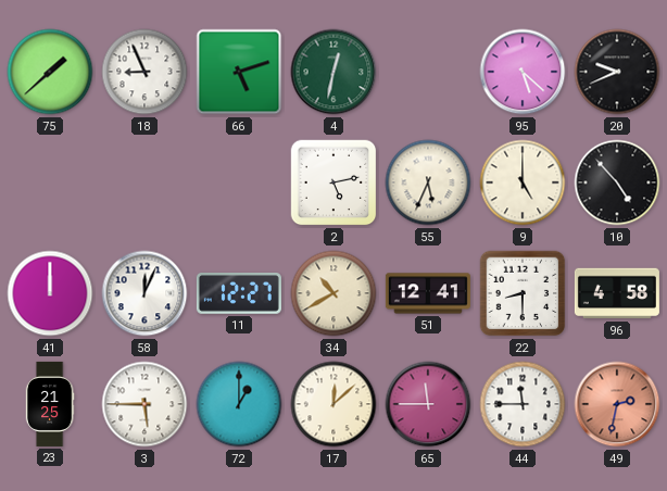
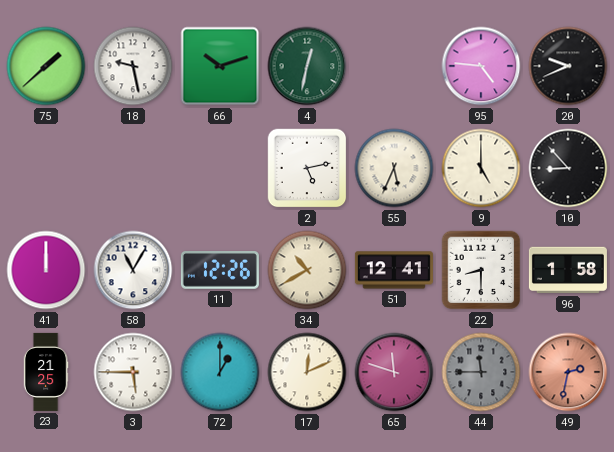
18: 8:56 -> 9:28 (133, 66)
66: 5:12 -> 10:12 (220, 66)
95: 5:22 -> 4:46 (481, 66)
10: 4:53 -> 8:53 (568, 168)
58: 12:04 -> 11:05 (133, 270)
11: 12:27 -> 12:26 (220, 271)
96: 4:58 -> 1:58 (568, 270)
17: 12:08 -> 12:11 (307, 372)
65: 11:45 -> 11:48 (394, 372)
44 dial: white -> grey (481, 372)
